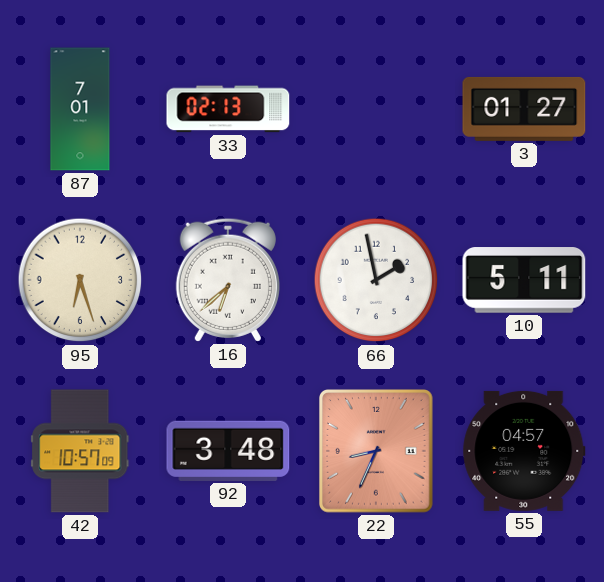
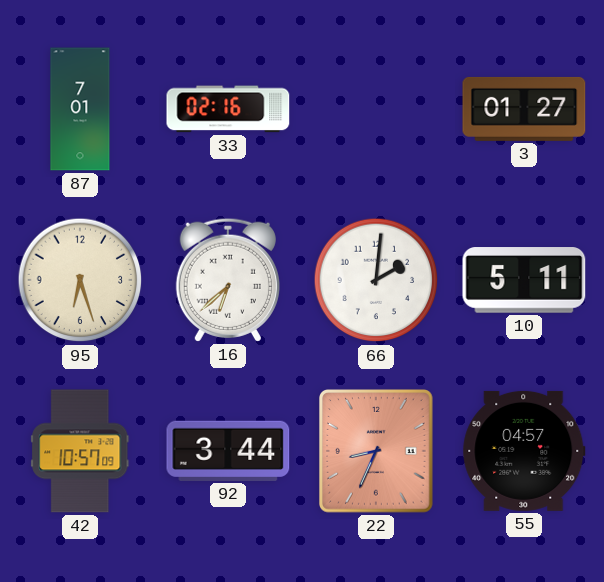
33: 02:13 -> 02:16 (228, 109)
66: 1:58 -> 2:01 (376, 280)
92: 3:48 -> 3:44 (228, 451)
